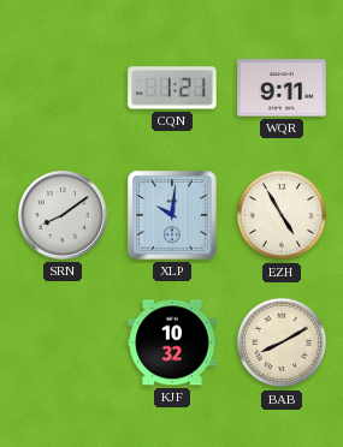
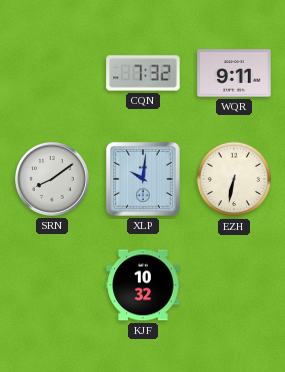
CQN: 1:21 -> 7:32 (143, 73)
EZH: 4:55 -> 6:32 (234, 179)
BAB: 8:10 -> none (282, 342)
